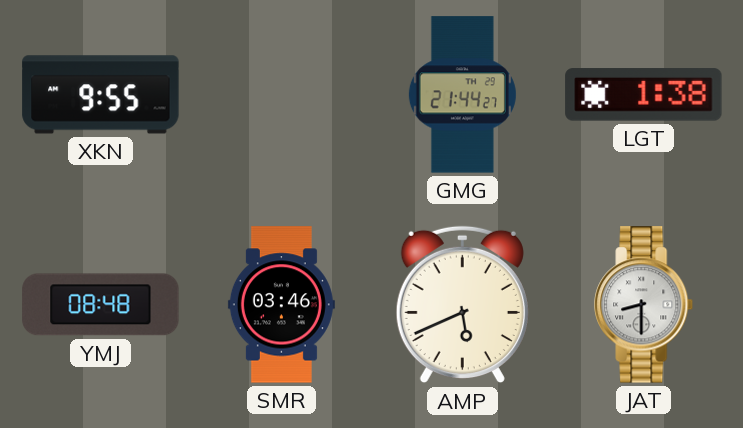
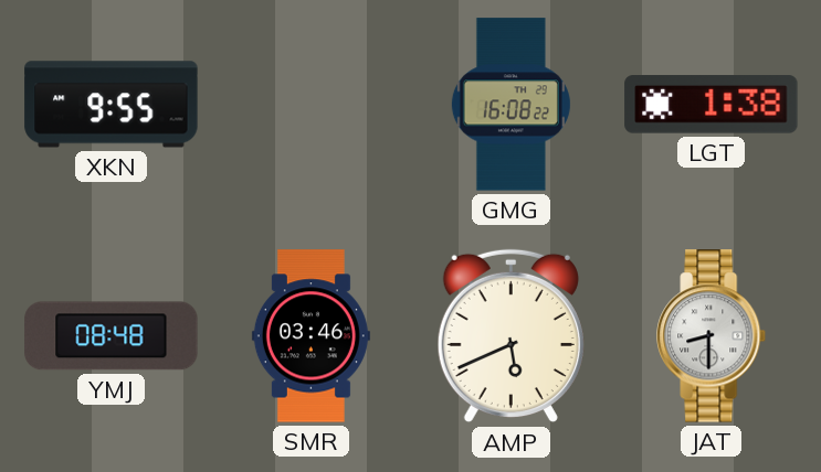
GMG: 21:44 -> 16:08 (511, 105)
